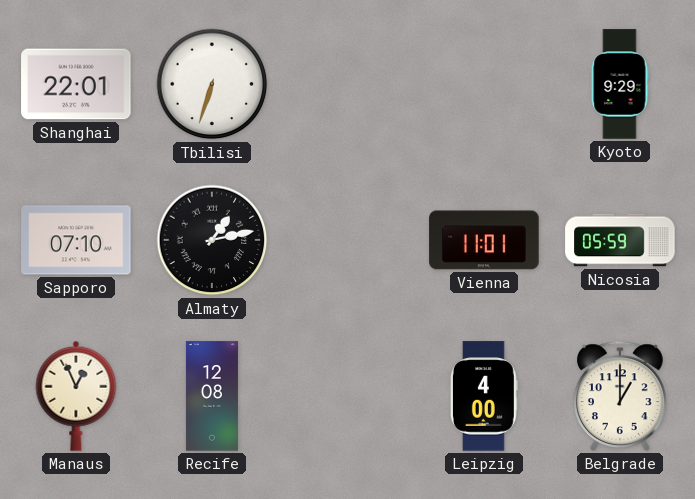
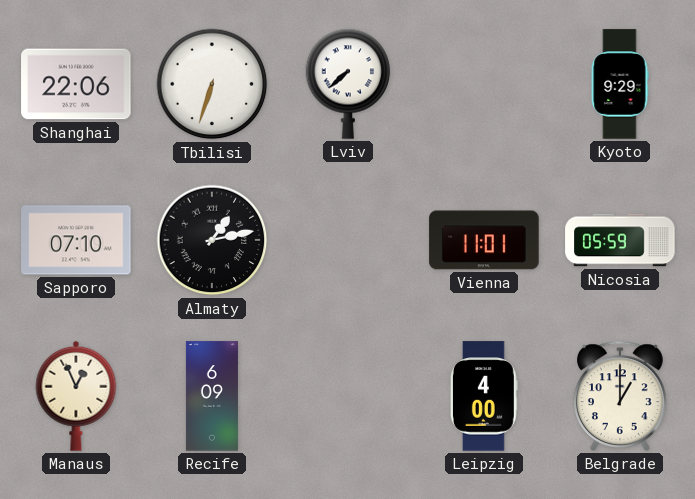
Shanghai: 22:01 -> 22:06 (76, 84)
Lviv: none -> 7:38 (348, 84)
Recife: 12:08 -> 6:09 (212, 396)
